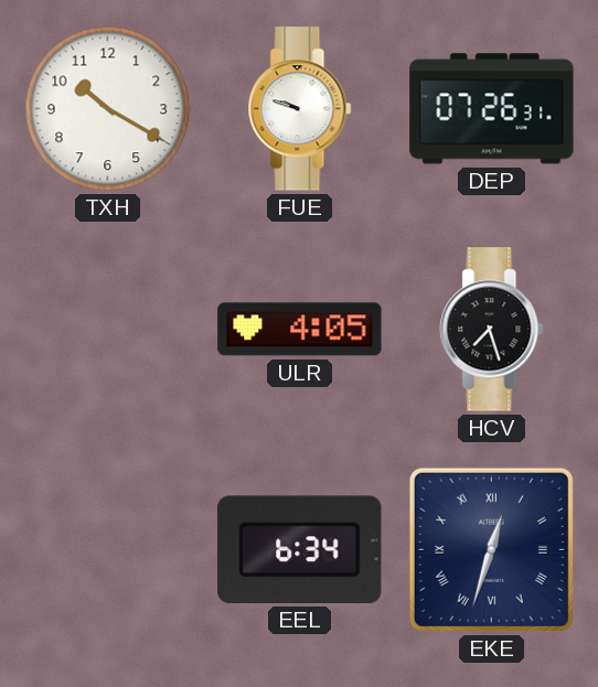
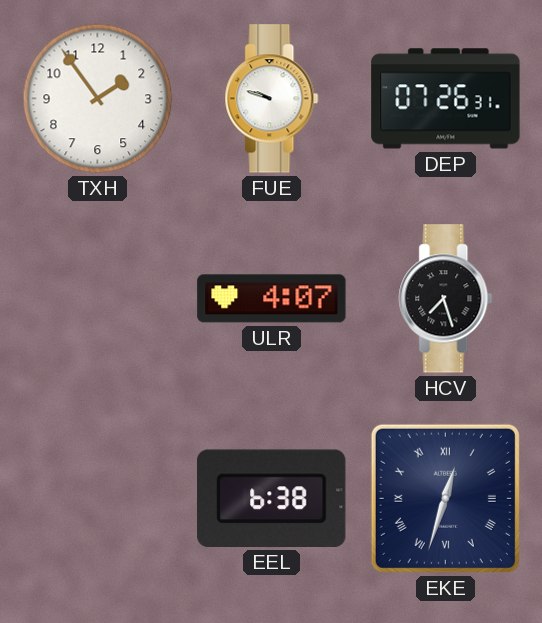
TXH: 10:20 -> 1:54 (98, 99)
ULR: 4:05 -> 4:07 (272, 299)
EEL: 6:34 -> 6:38 (272, 498)
